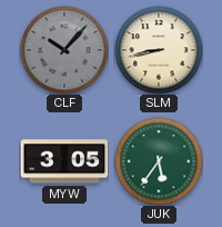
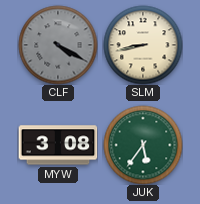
CLF: 10:07 -> 4:20 (58, 45)
MYW: 3:05 -> 3:08 (58, 145)
